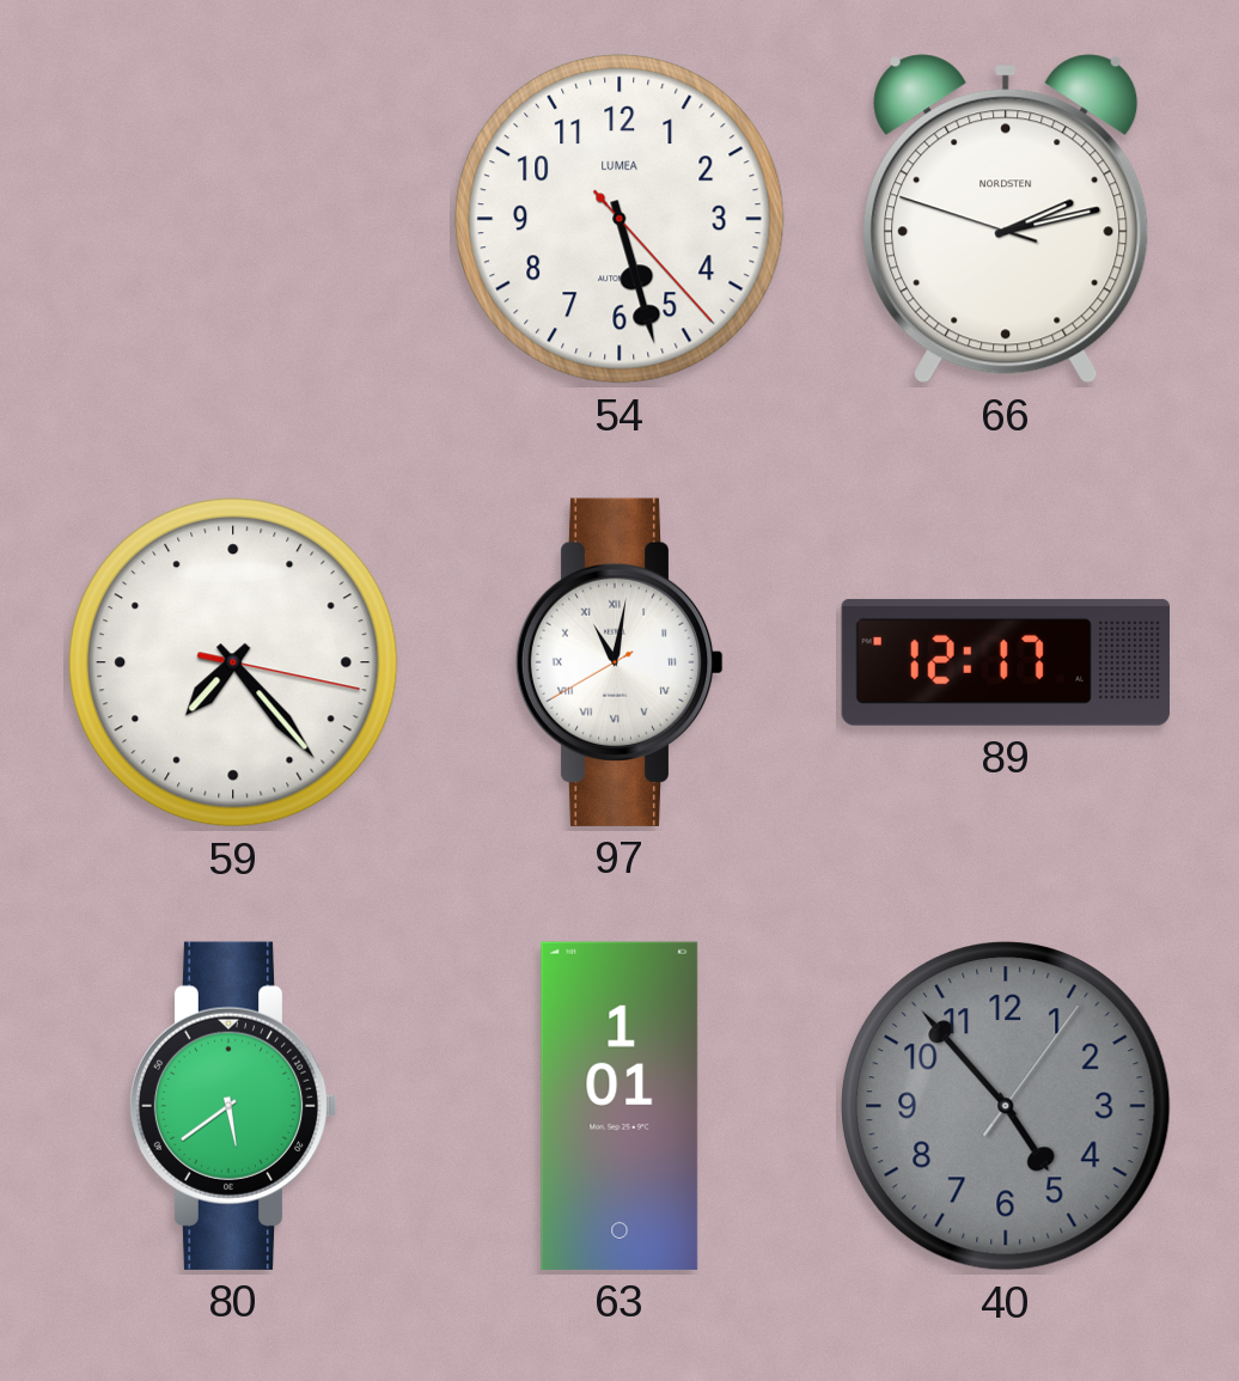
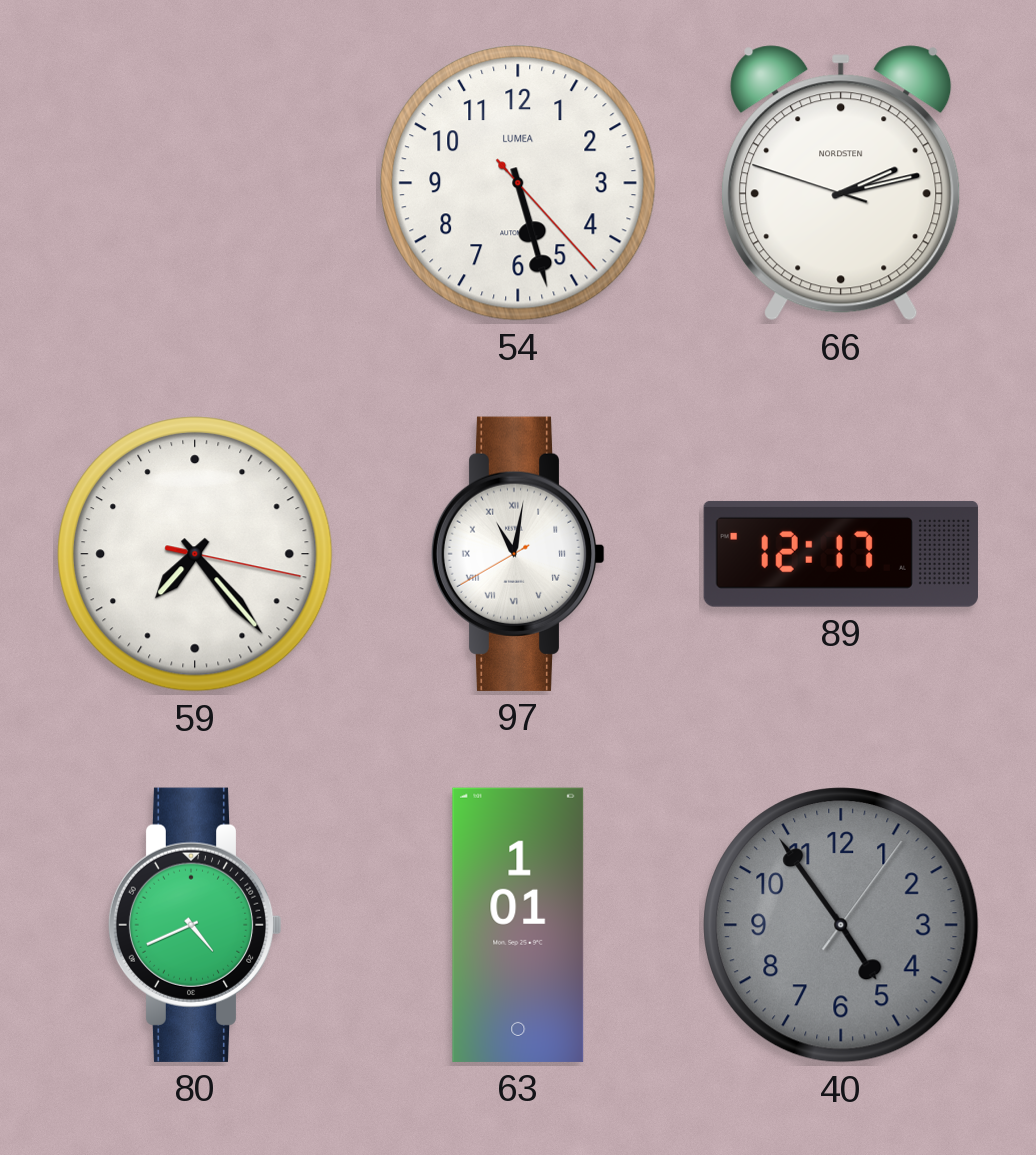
80: 5:39 -> 4:41 (195, 925)
40: 4:53 -> 4:54 (841, 925)
